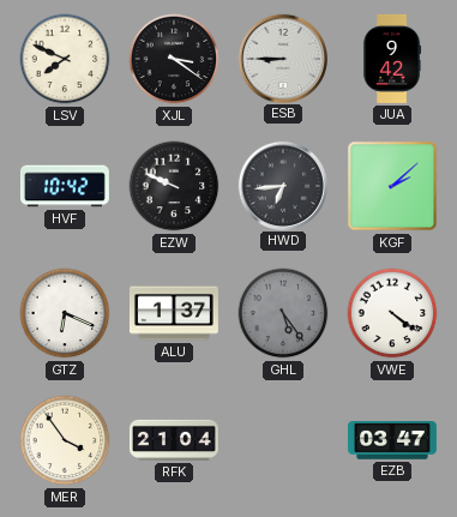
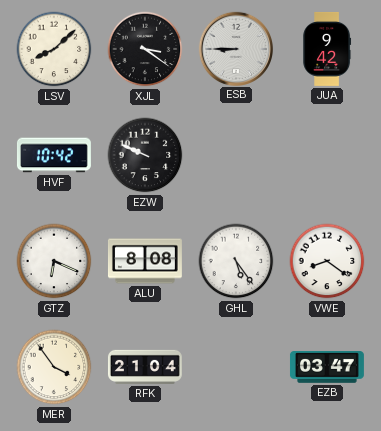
LSV: 7:49 -> 8:08 (54, 49)
HWD: 6:44 -> none (282, 185)
KGF: 2:08 -> none (392, 186)
ALU: 1:37 -> 8:08 (145, 261)
GHL dial: grey -> white (236, 261)
VWE: 4:21 -> 8:21 (327, 261)
